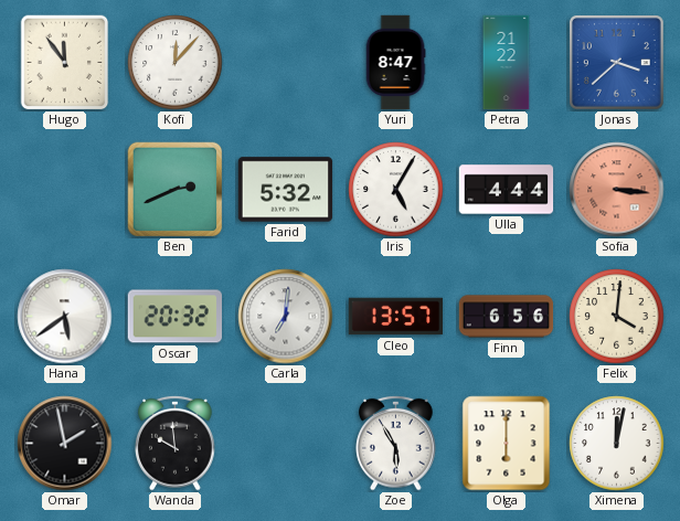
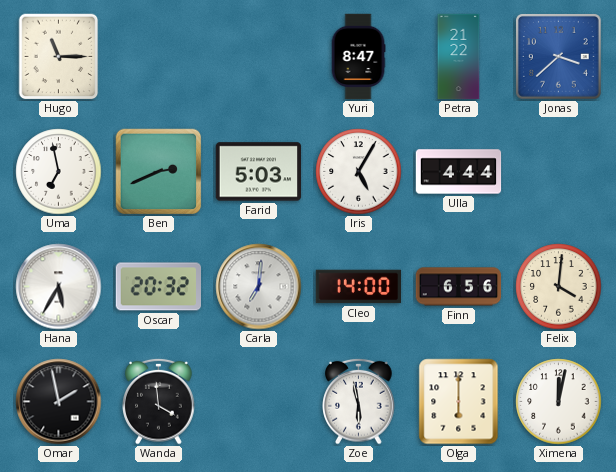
Hugo: 11:54 -> 11:15 (59, 57)
Kofi: 12:07 -> none (176, 63)
Uma: none -> 6:58 (59, 172)
Farid: 5:32 -> 5:03 (259, 172)
Sofia: 3:16 -> none (617, 190)
Hana: 5:39 -> 5:35 (59, 287)
Cleo: 13:57 -> 14:00 (359, 287)
Wanda: 9:59 -> 3:59 (159, 401)
Zoe: 5:55 -> 5:58 (359, 401)
